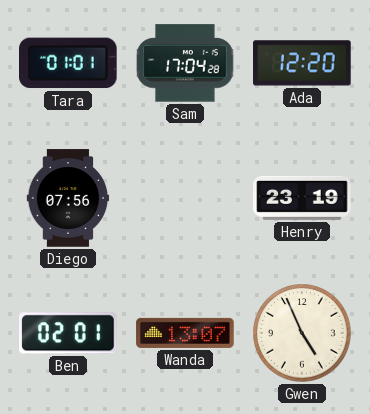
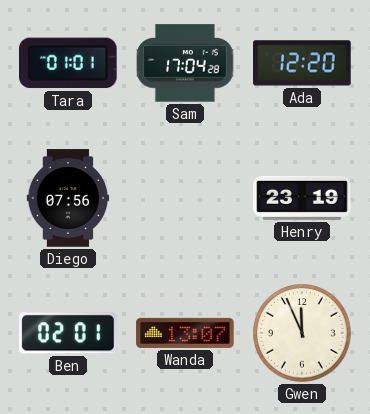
Gwen: 4:56 -> 11:56 (302, 333)
